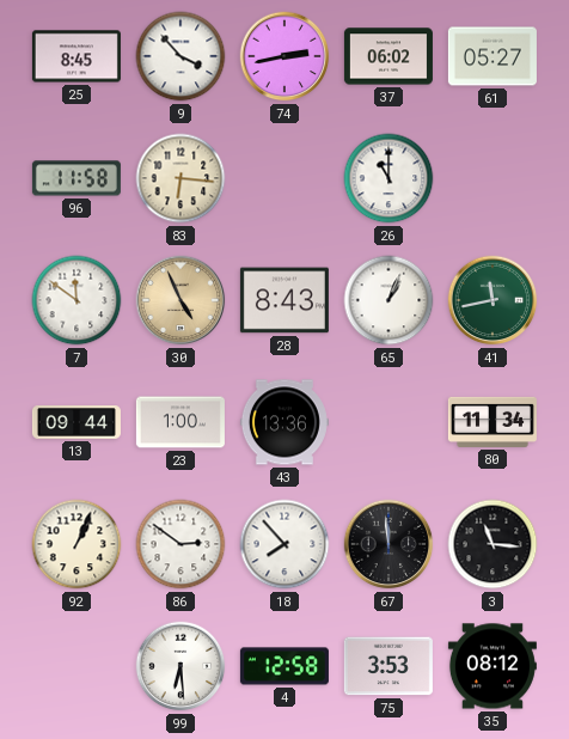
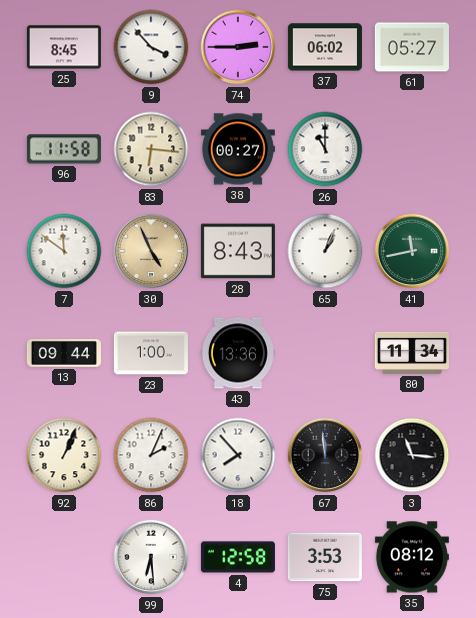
74: 2:43 -> 2:45 (238, 47)
38: none -> 00:27 (238, 149)
86: 2:51 -> 2:04 (151, 455)
